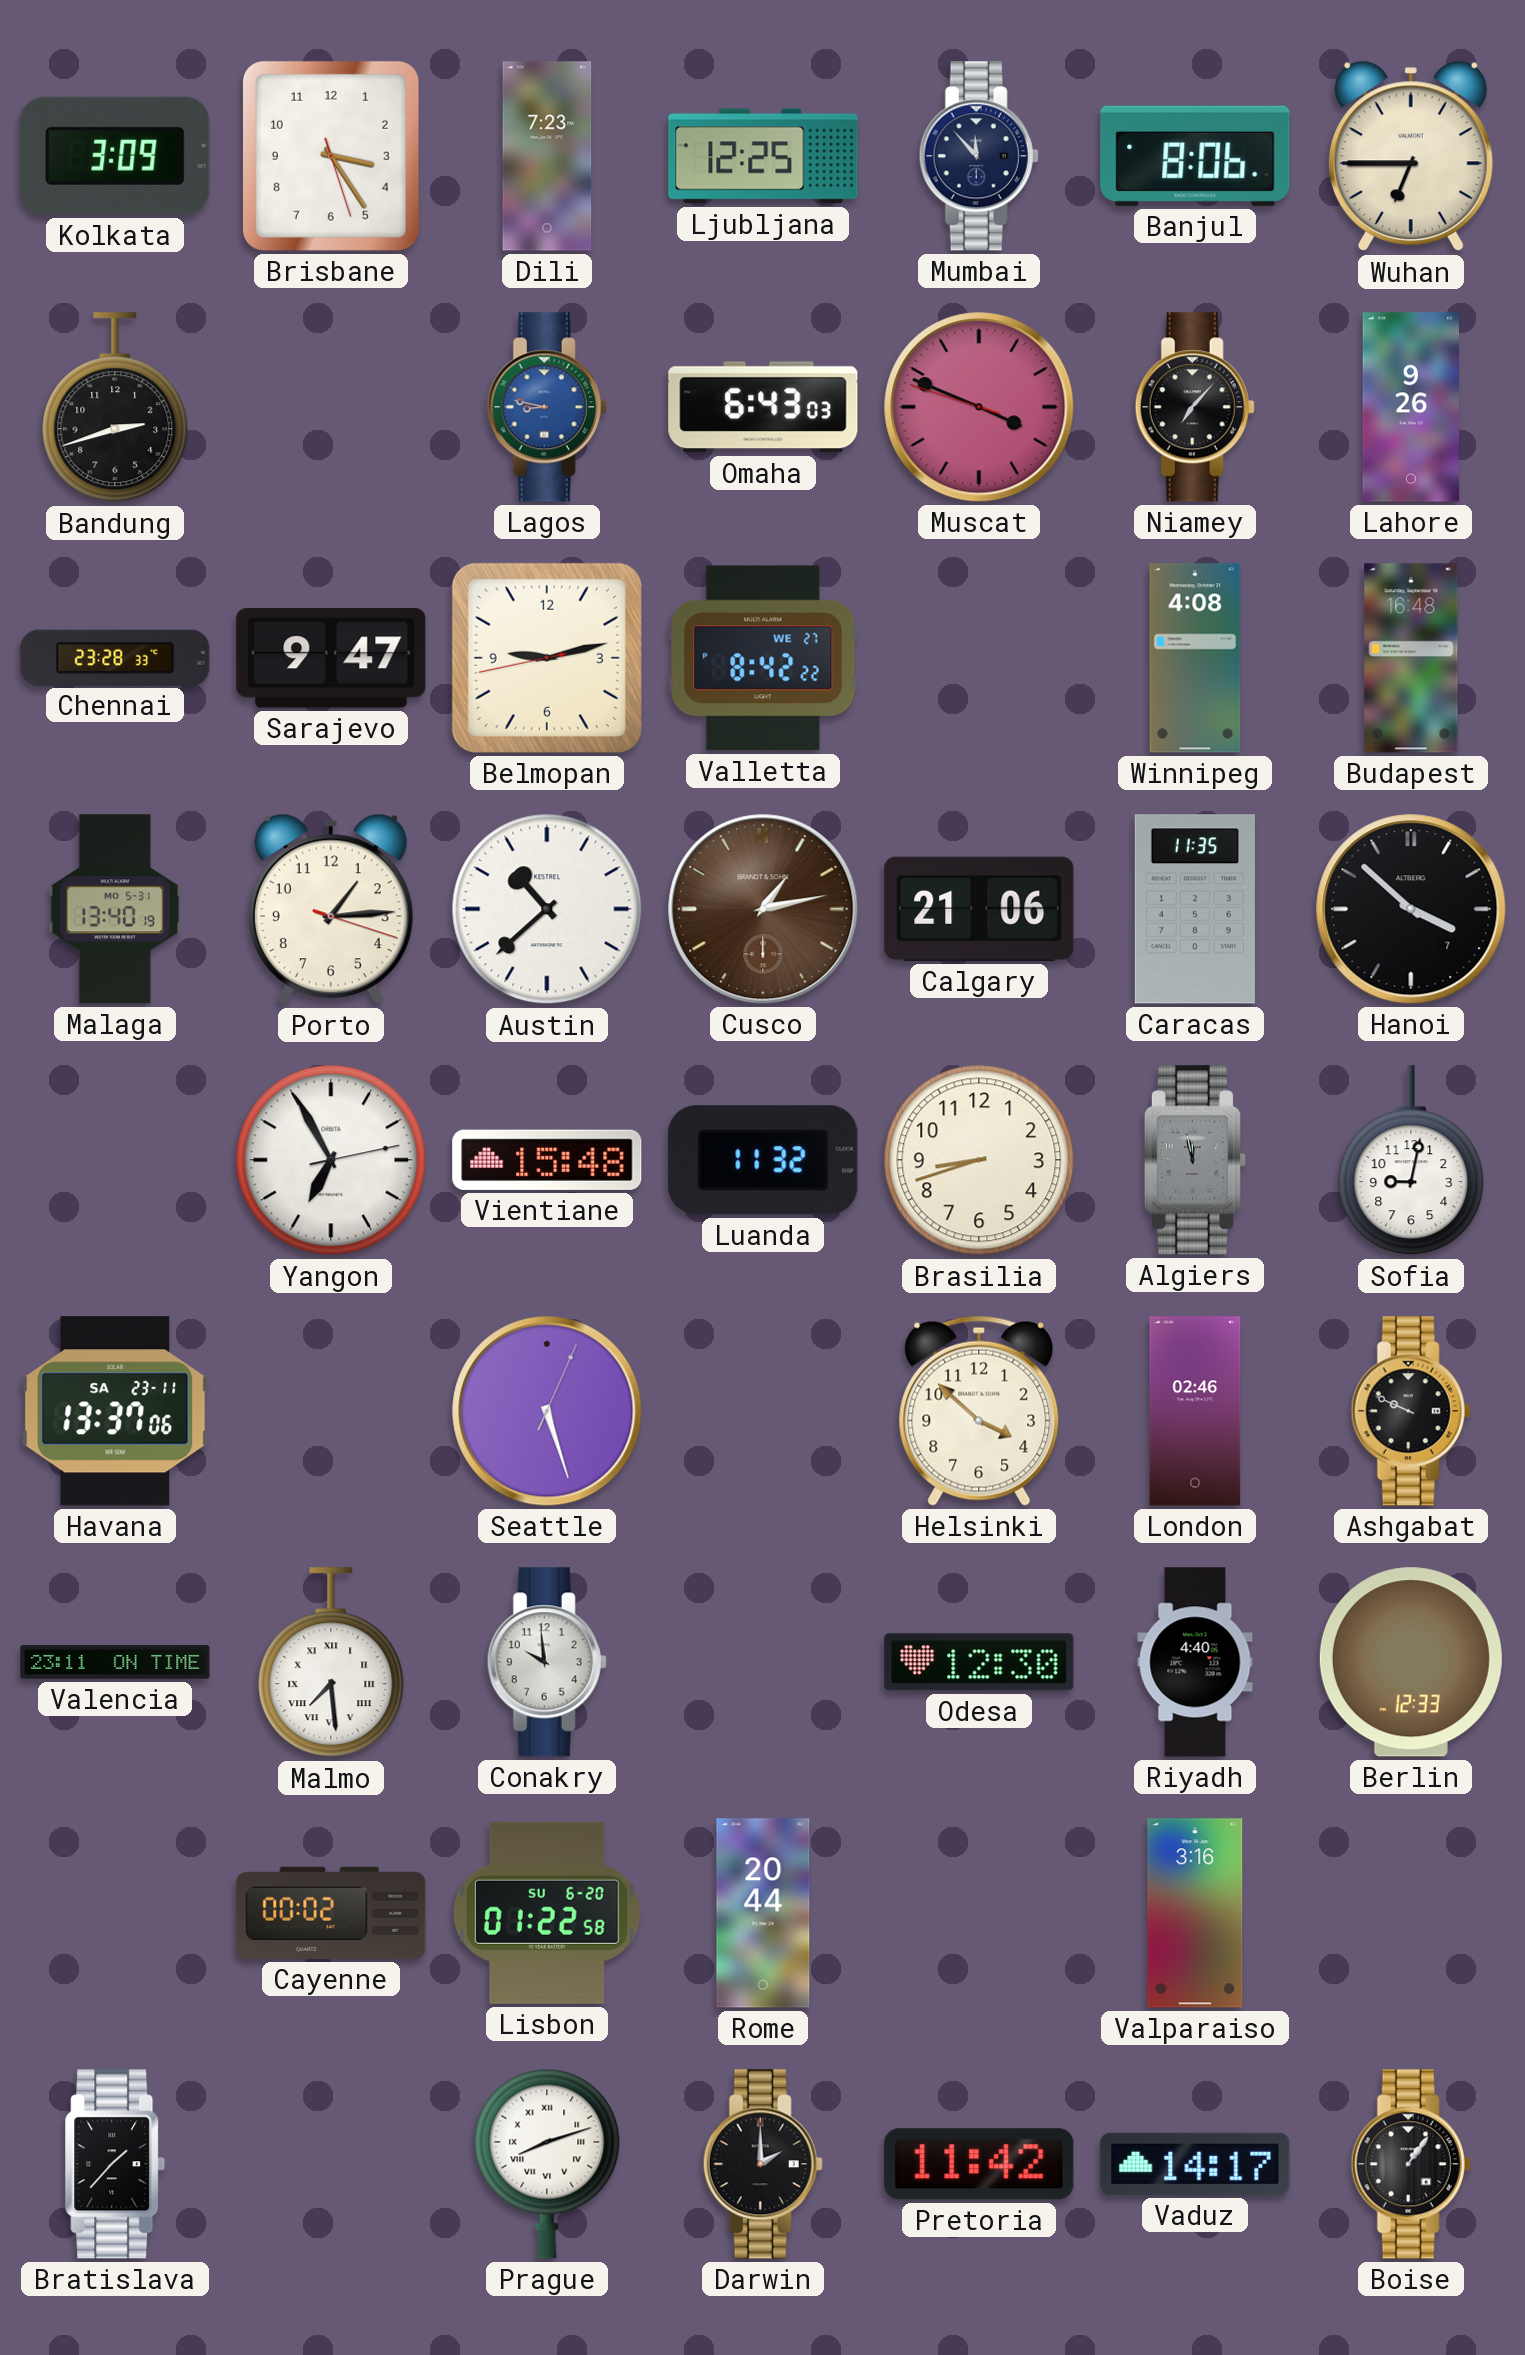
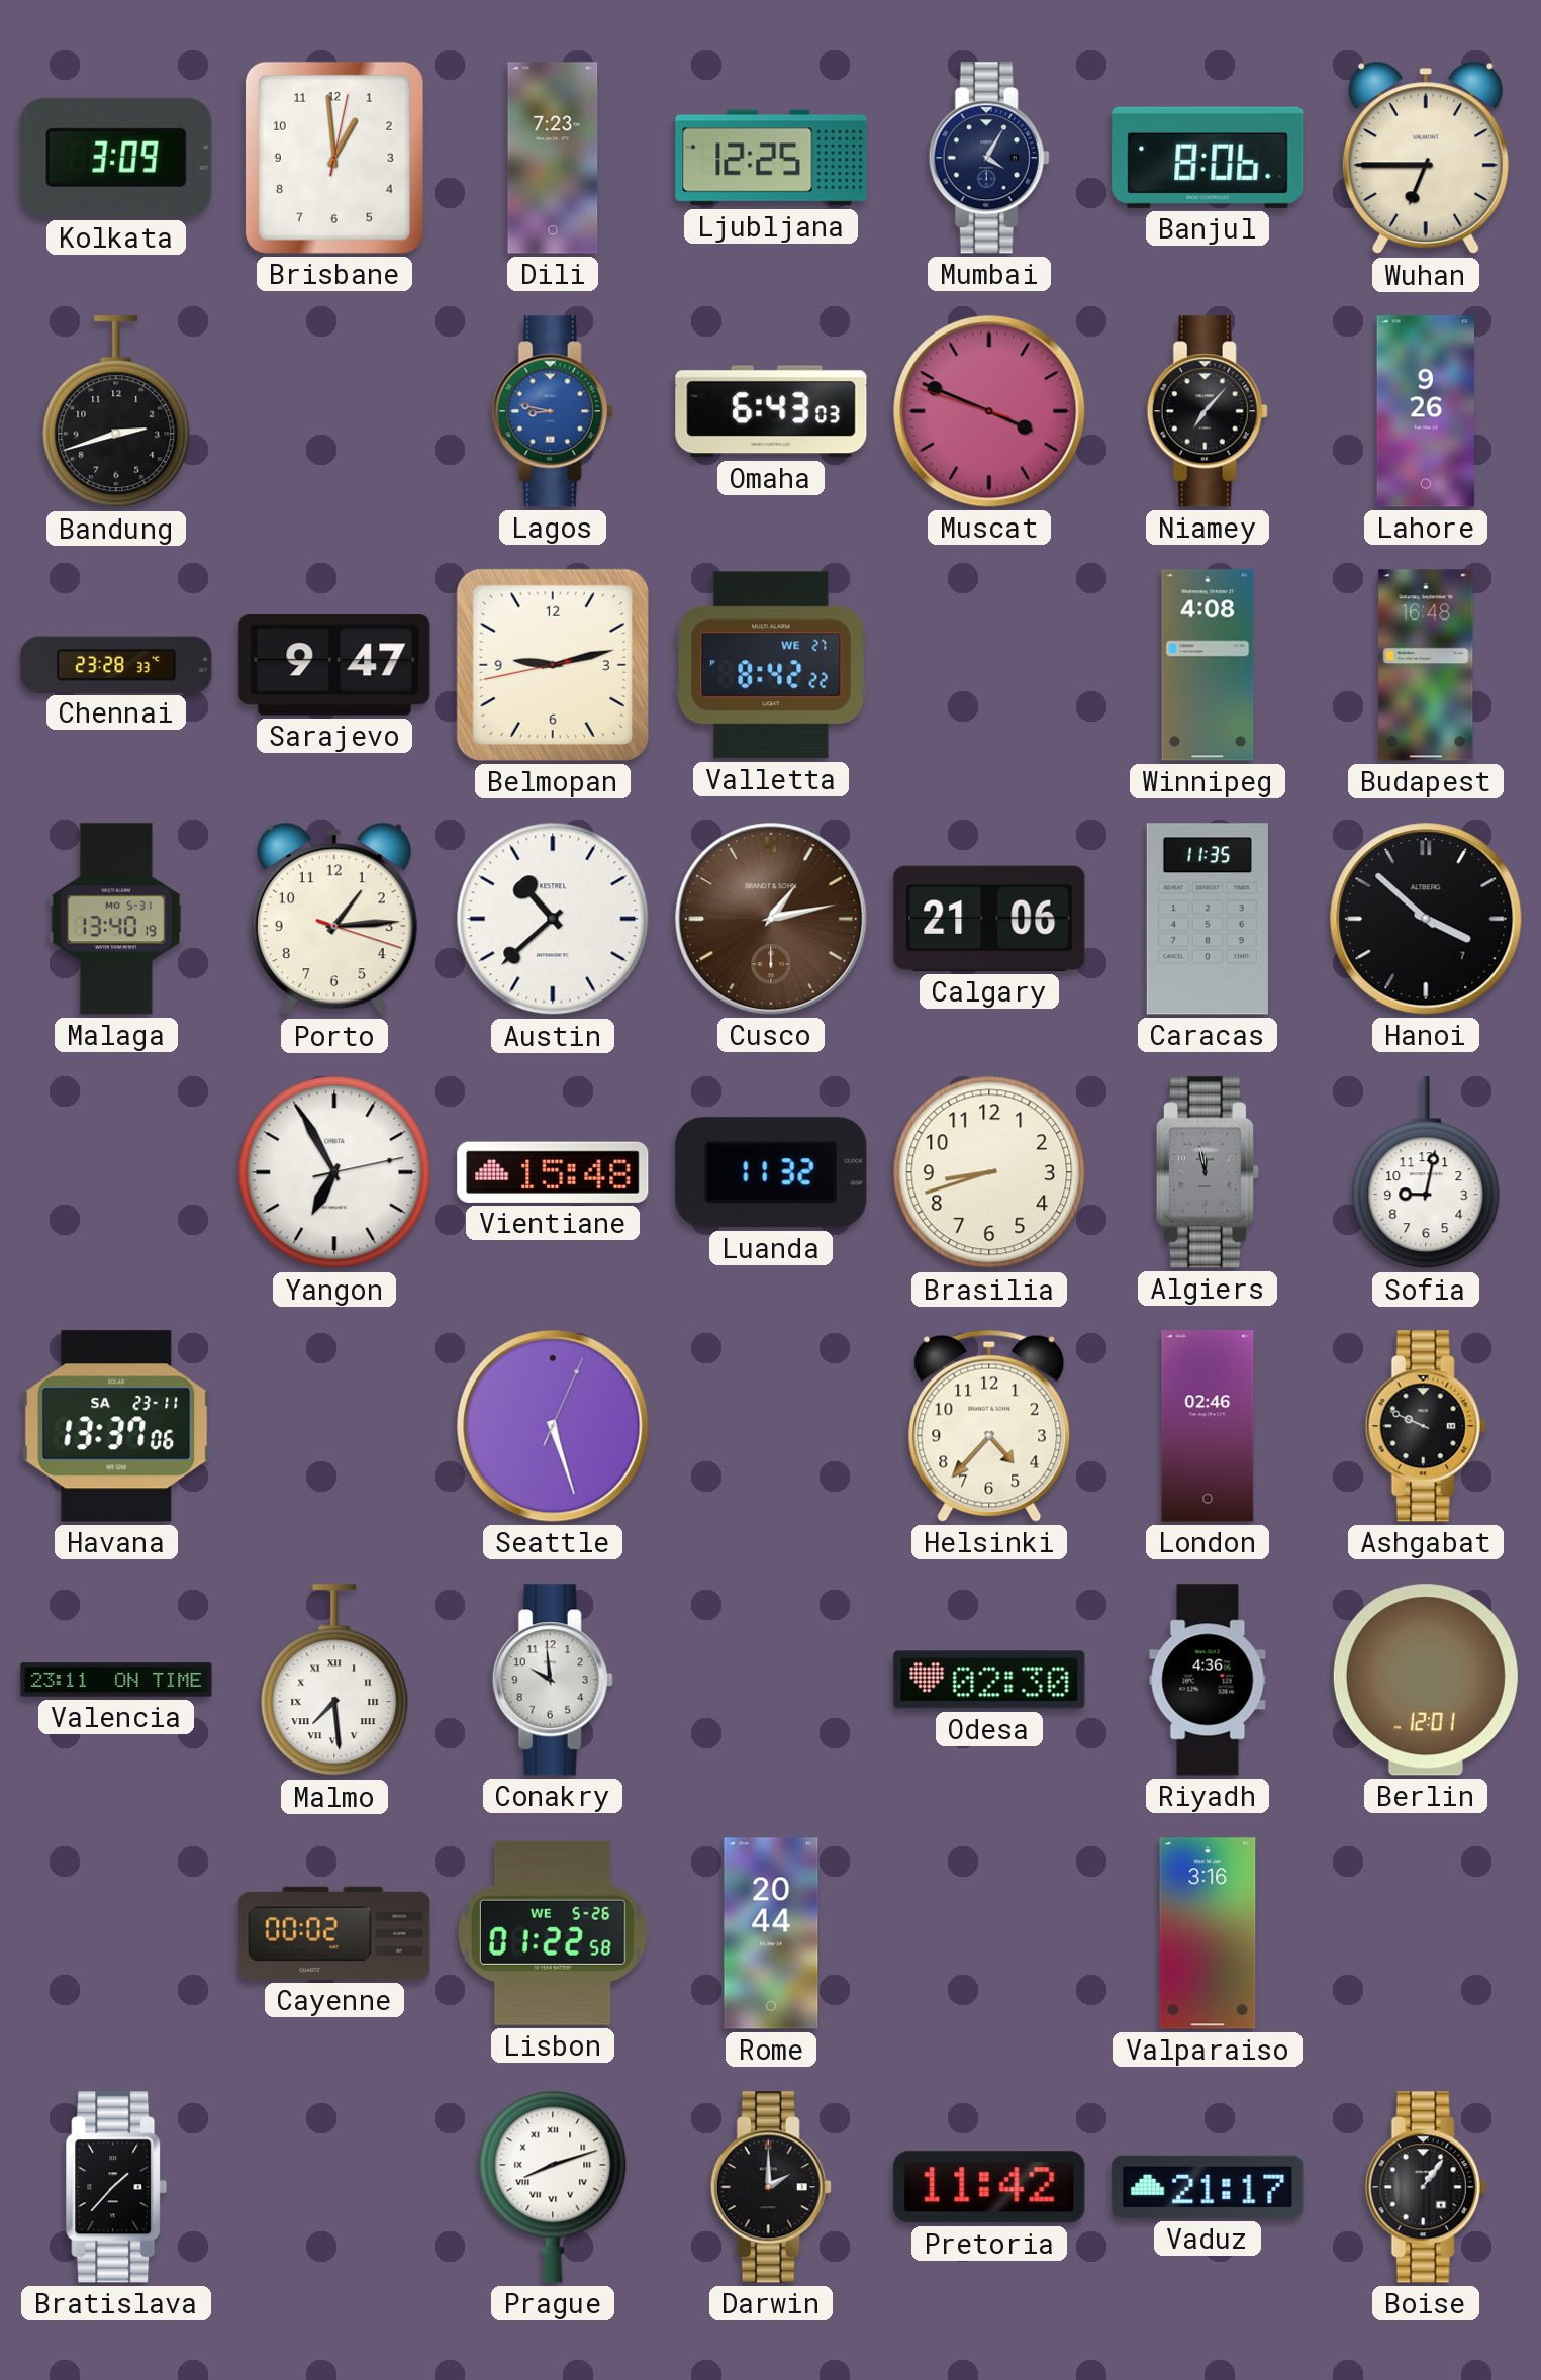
Brisbane: 3:24 -> 12:59 (334, 158)
Mumbai: 11:53 -> 4:05 (989, 158)
Helsinki: 3:52 -> 4:37 (989, 1426)
Odesa: 12:30 -> 02:30 (989, 1680)
Riyadh: 4:40 -> 4:36 (1208, 1680)
Berlin: 12:33 -> 12:01 (1426, 1680)
Lisbon date: SU 6-20 -> WE 5-26 (553, 1933)
Vaduz: 14:17 -> 21:17 (1208, 2187)
